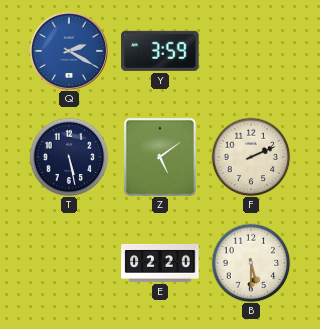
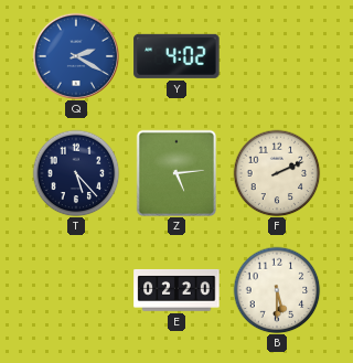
Y: 3:59 -> 4:02 (176, 56)
T: 5:28 -> 5:23 (76, 173)
Z: 5:09 -> 5:14 (176, 173)
